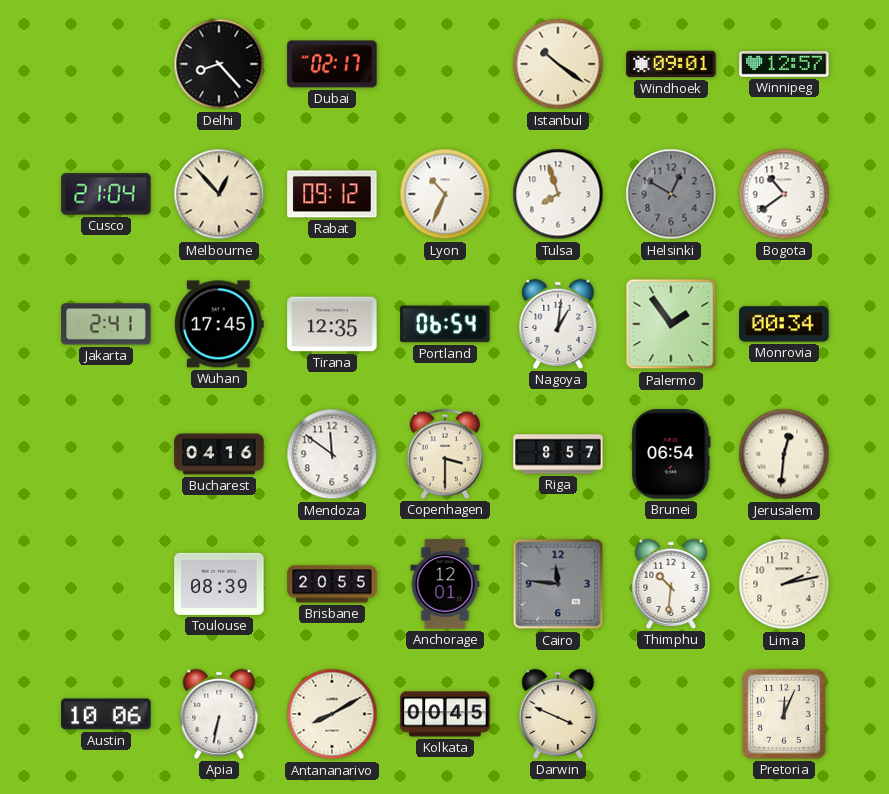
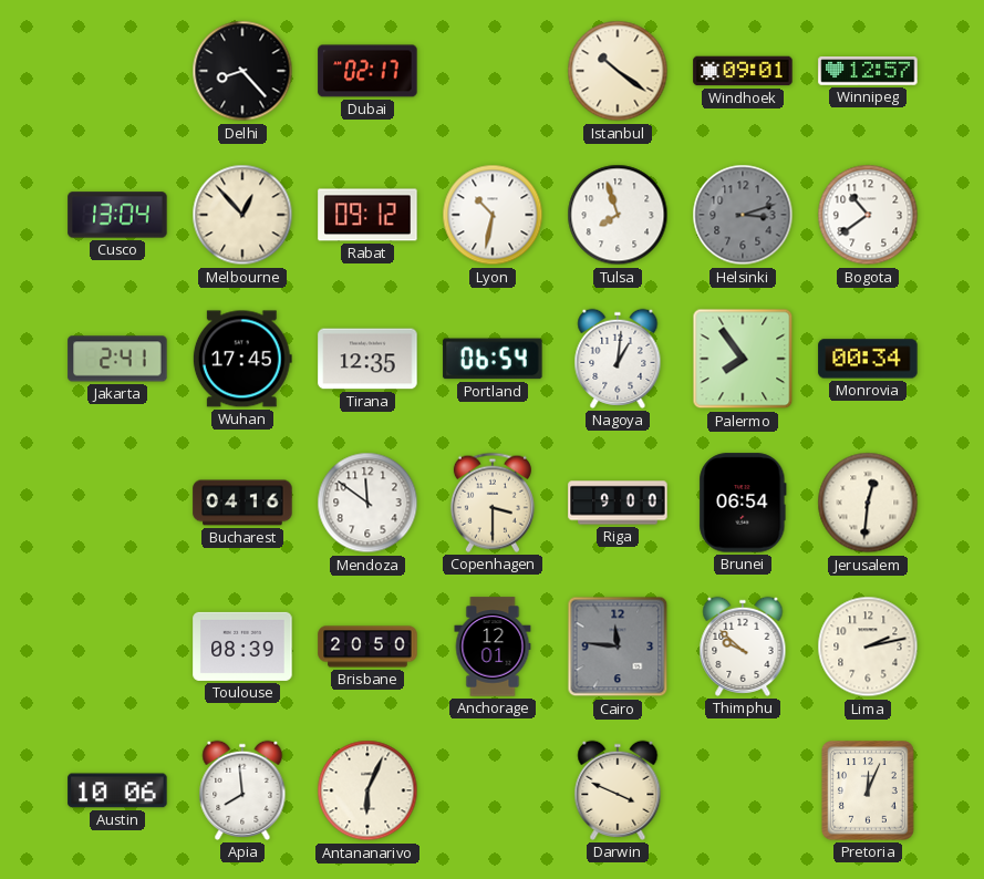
Cusco: 21:04 -> 13:04 (117, 215)
Lyon: 10:34 -> 10:32 (493, 215)
Helsinki: 12:50 -> 3:12 (743, 215)
Palermo: 1:54 -> 7:54 (743, 359)
Riga: 8:57 -> 9:00 (618, 503)
Brisbane: 20:55 -> 20:50 (367, 647)
Thimphu: 10:31 -> 9:52 (743, 647)
Apia: 6:32 -> 7:59 (242, 790)
Antananarivo: 8:10 -> 6:04 (367, 790)
Kolkata: 00:45 -> none (445, 714)
